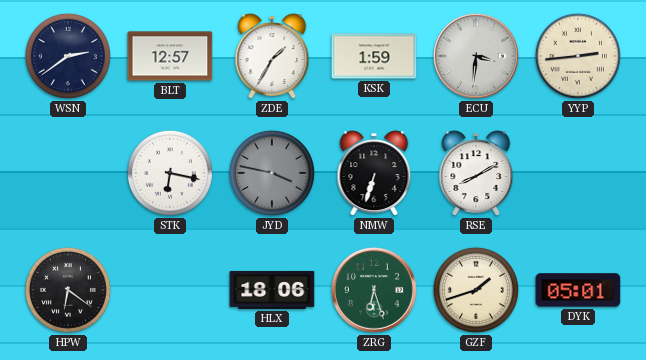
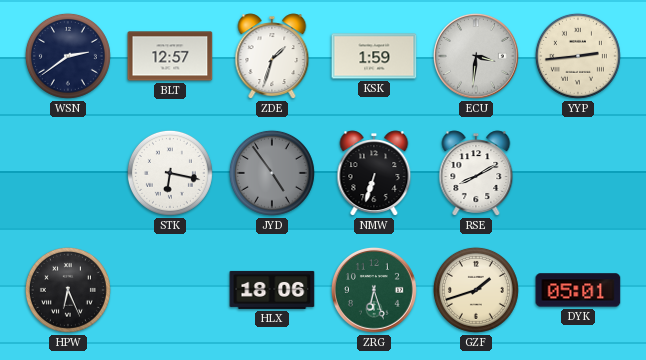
ZDE: 1:35 -> 1:33 (272, 56)
JYD: 3:47 -> 4:54 (272, 173)
HPW: 6:21 -> 6:26 (68, 290)
